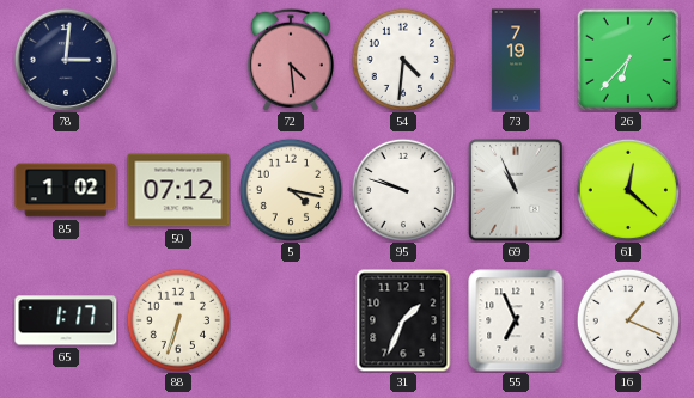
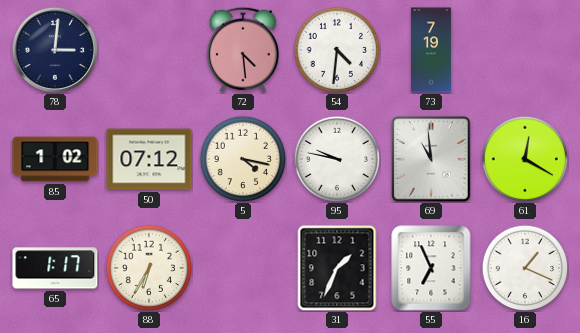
26: 6:37 -> none (628, 60)
95: 9:48 -> 9:47 (336, 158)
69: 10:56 -> 10:59 (431, 159)
61: 12:22 -> 12:20 (524, 158)
88: 6:33 -> 6:35 (148, 267)
